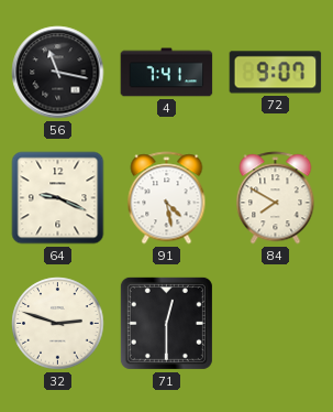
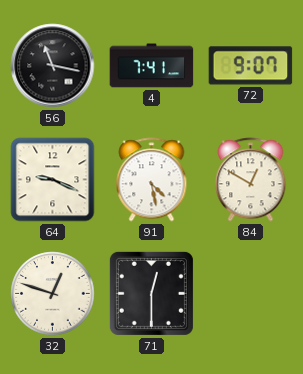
84: 7:50 -> 12:50 (251, 180)
32: 2:48 -> 12:48 (53, 294)
